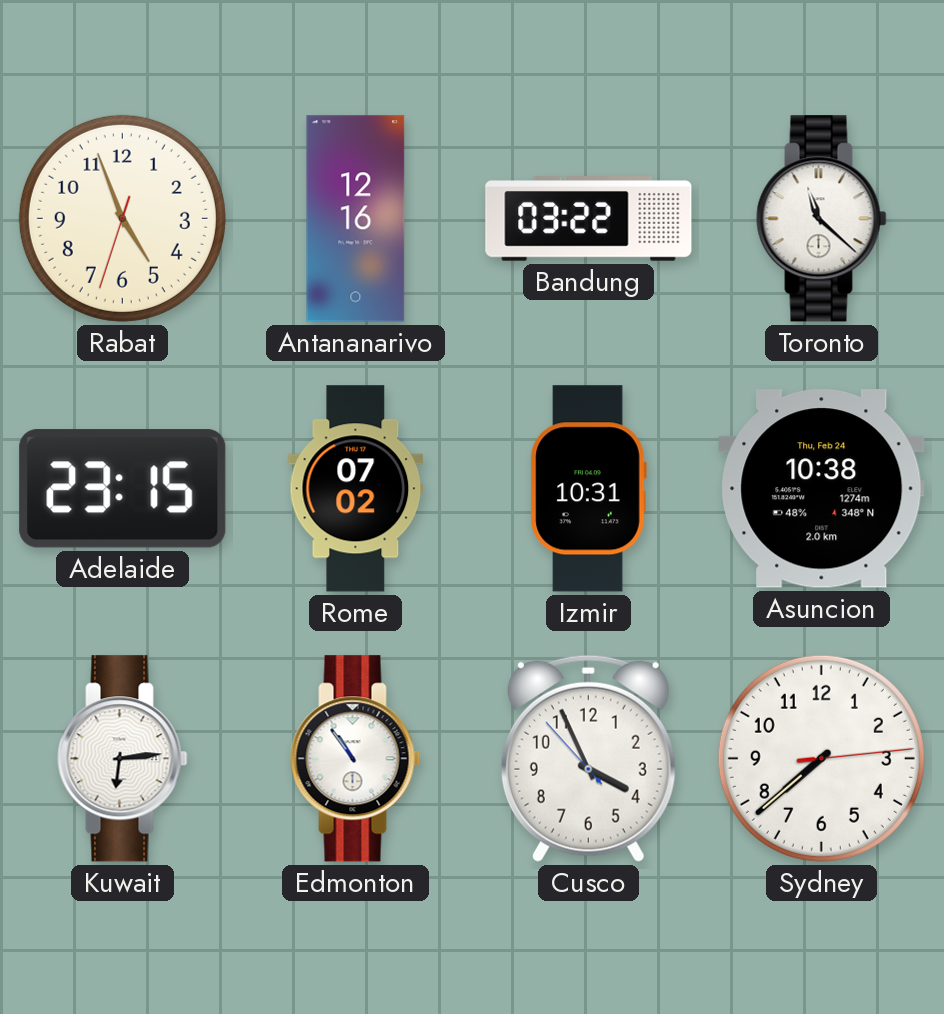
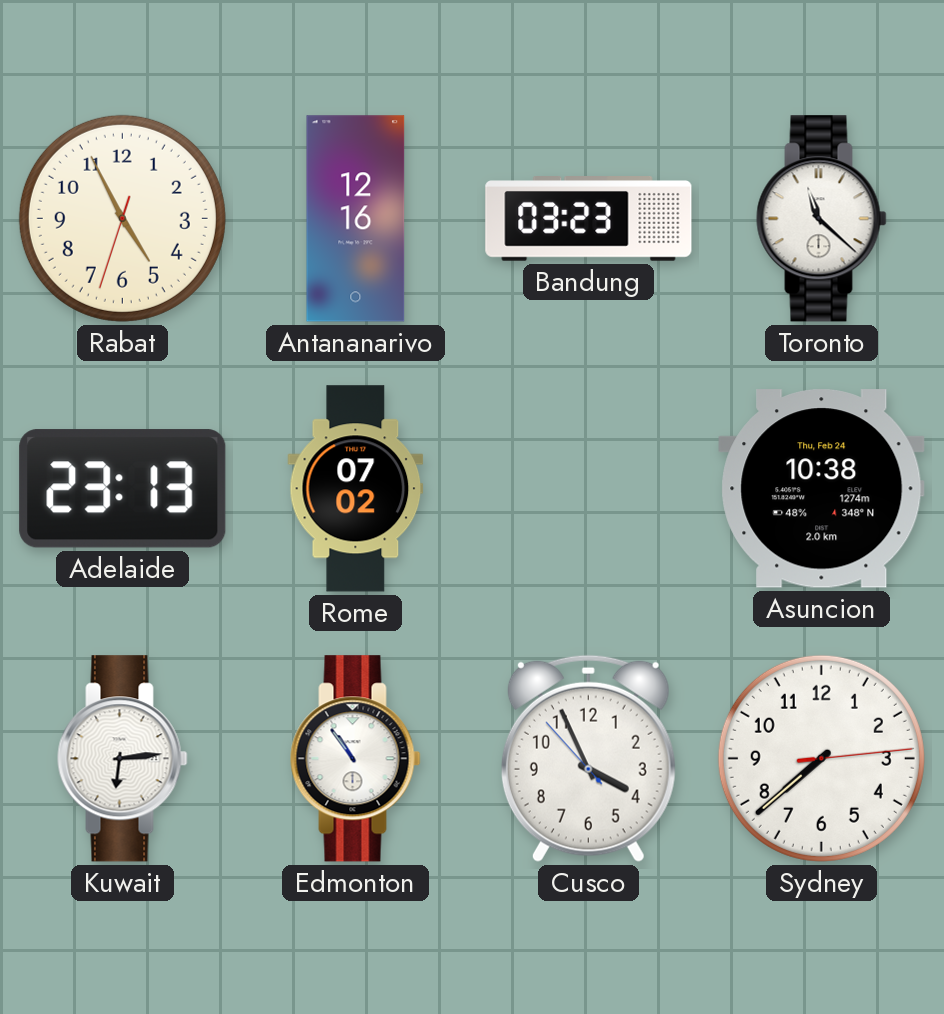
Rabat: 4:56 -> 4:55 (122, 218)
Bandung: 03:22 -> 03:23 (589, 219)
Adelaide: 23:15 -> 23:13 (123, 489)
Izmir: 10:31 -> none (588, 489)
